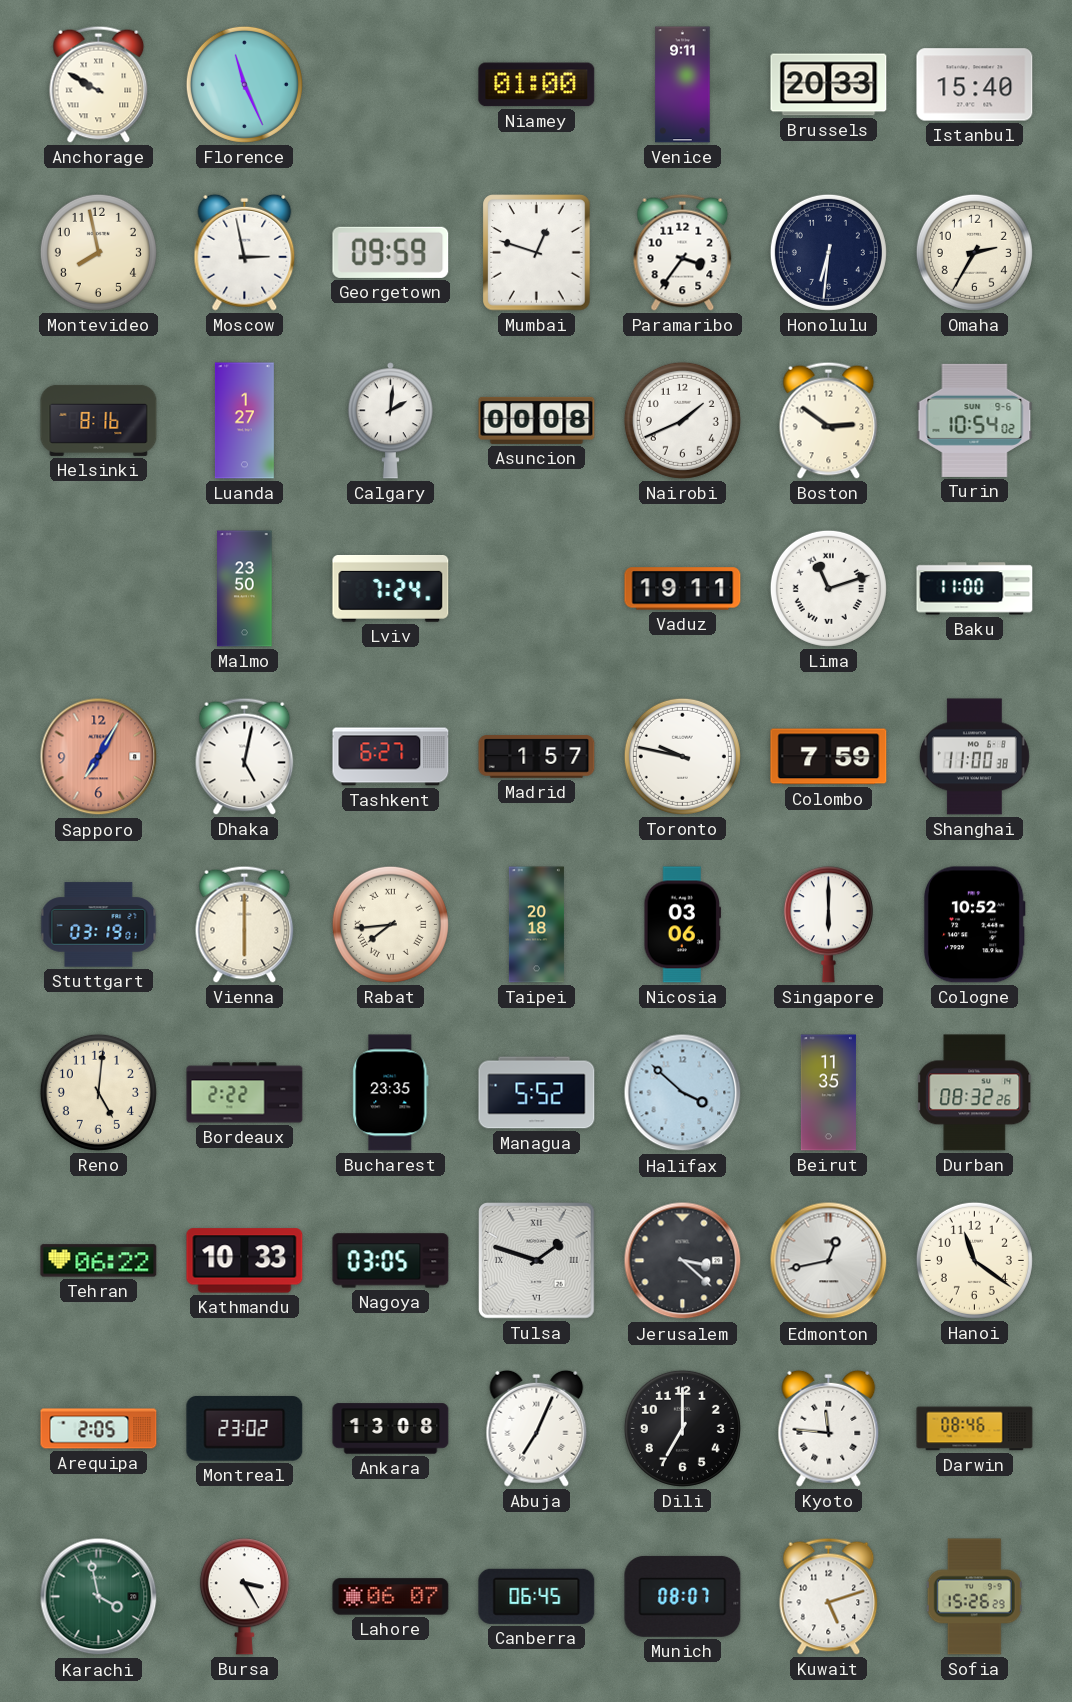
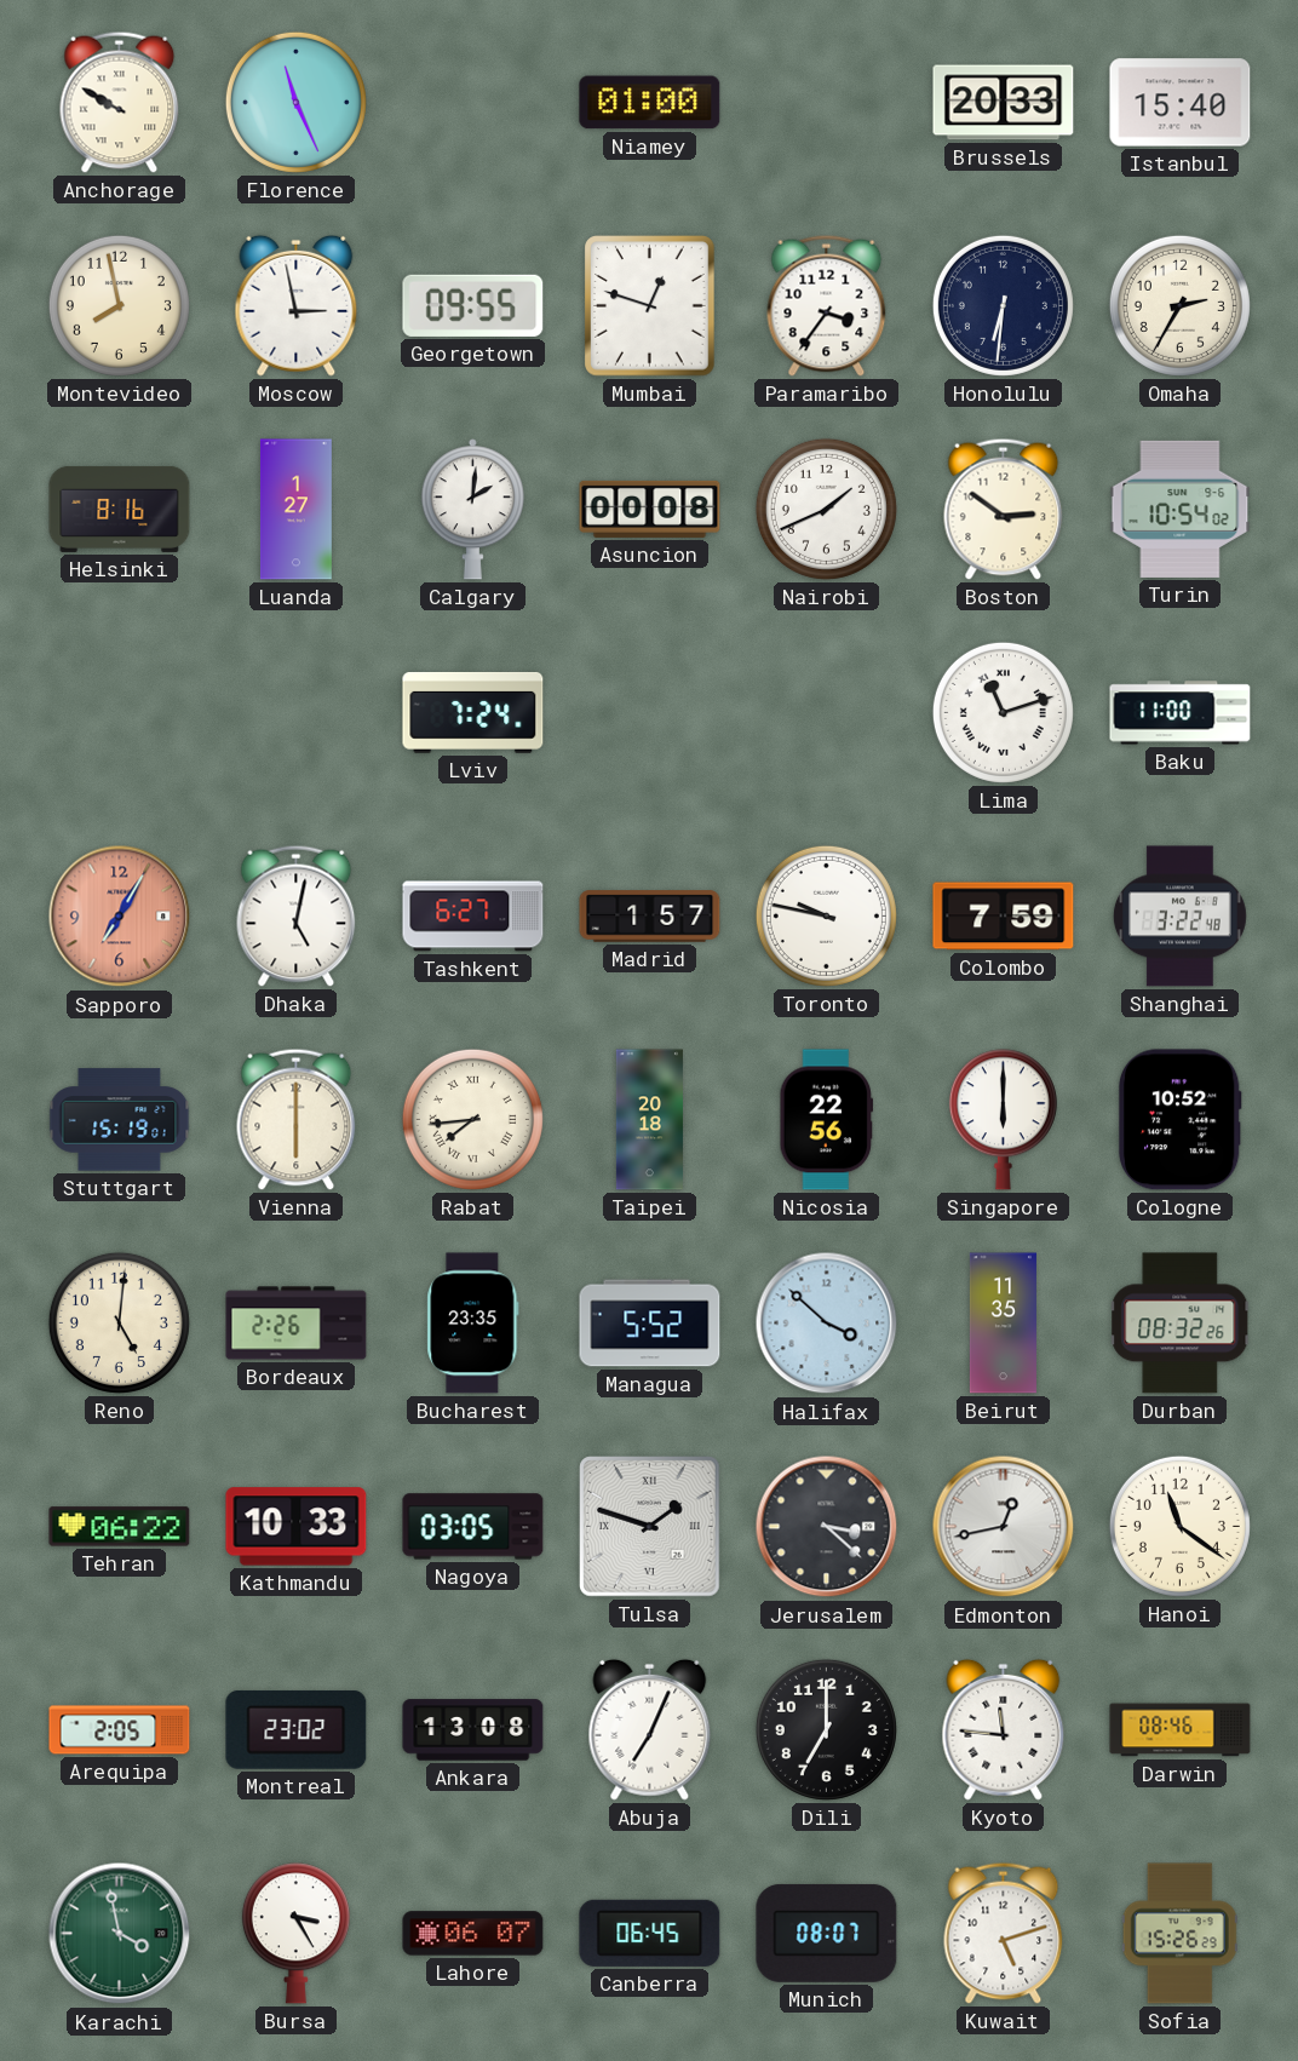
Venice: 9:11 -> none (683, 85)
Georgetown: 09:59 -> 09:55 (473, 305)
Malmo: 23:50 -> none (245, 589)
Vaduz: 19:11 -> none (683, 589)
Shanghai: 11:00 -> 3:22 (1179, 917)
Stuttgart: 03:19 -> 15:19 (120, 1120)
Nicosia: 03:06 -> 22:56 (827, 1120)
Bordeaux: 2:22 -> 2:26 (297, 1324)
